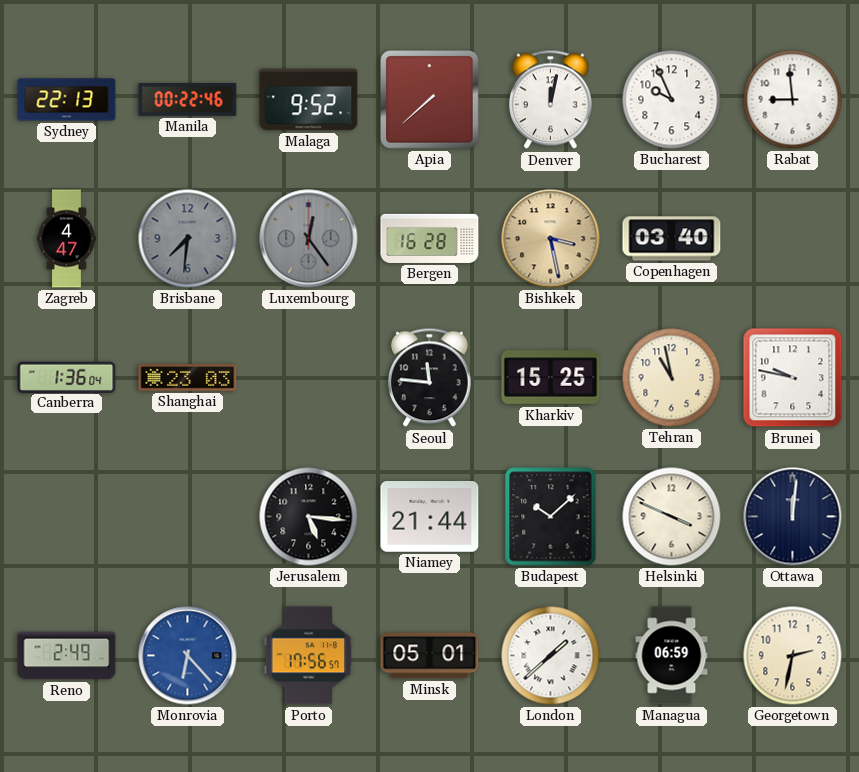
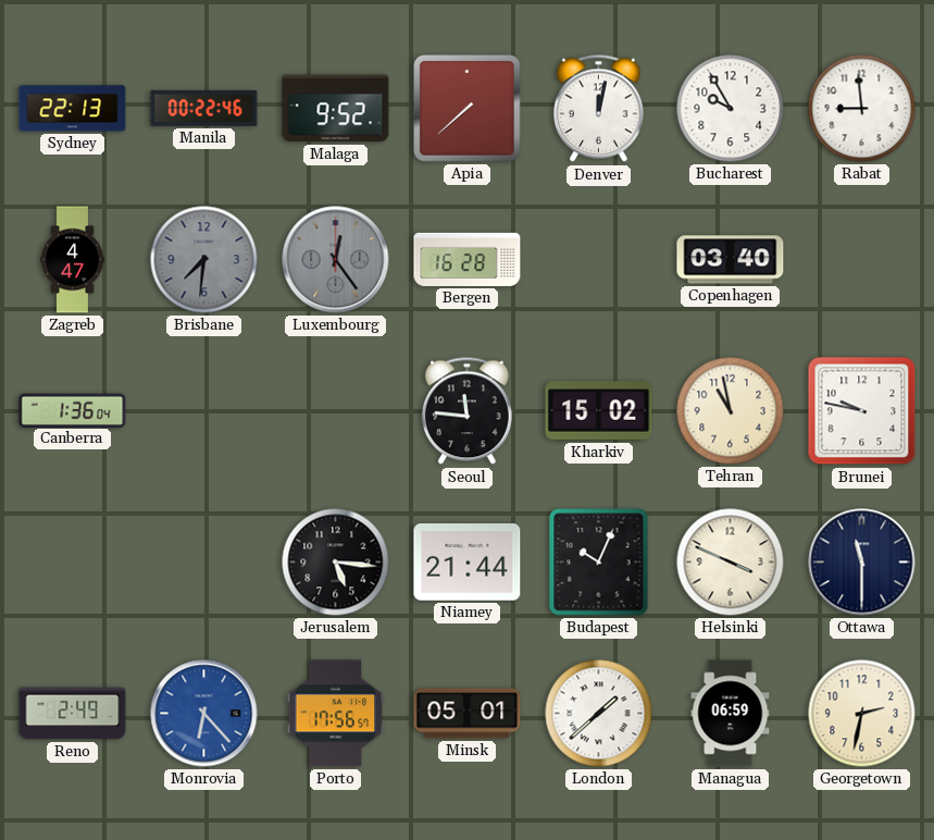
Bucharest: 9:56 -> 9:55 (731, 109)
Bishkek: 3:28 -> none (551, 239)
Shanghai: 23:03 -> none (188, 378)
Kharkiv: 15:25 -> 15:02 (599, 411)
Budapest: 10:08 -> 10:04 (599, 563)
Ottawa: 12:01 -> 11:30 (862, 563)
